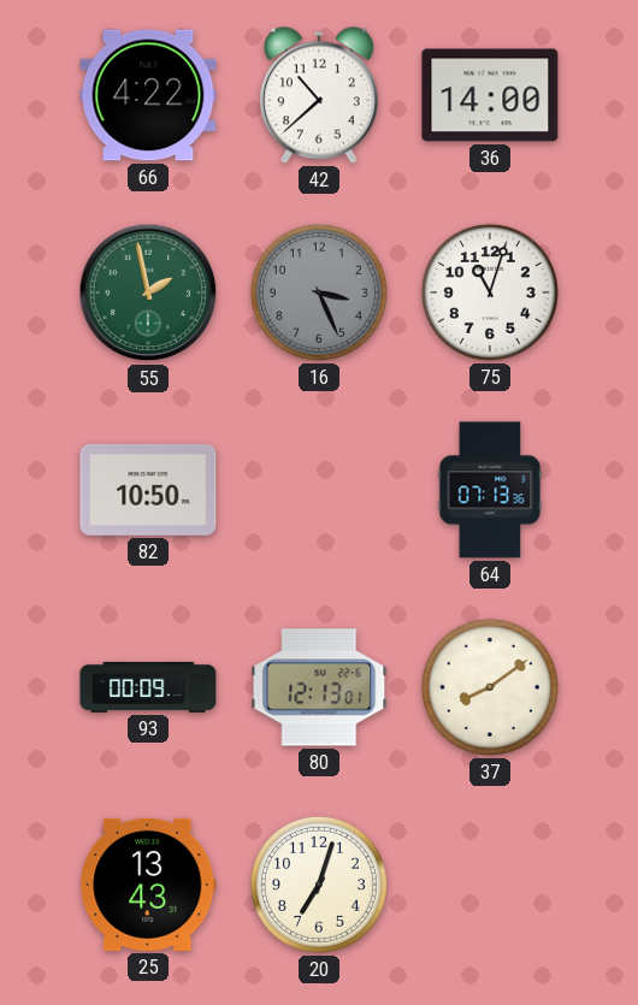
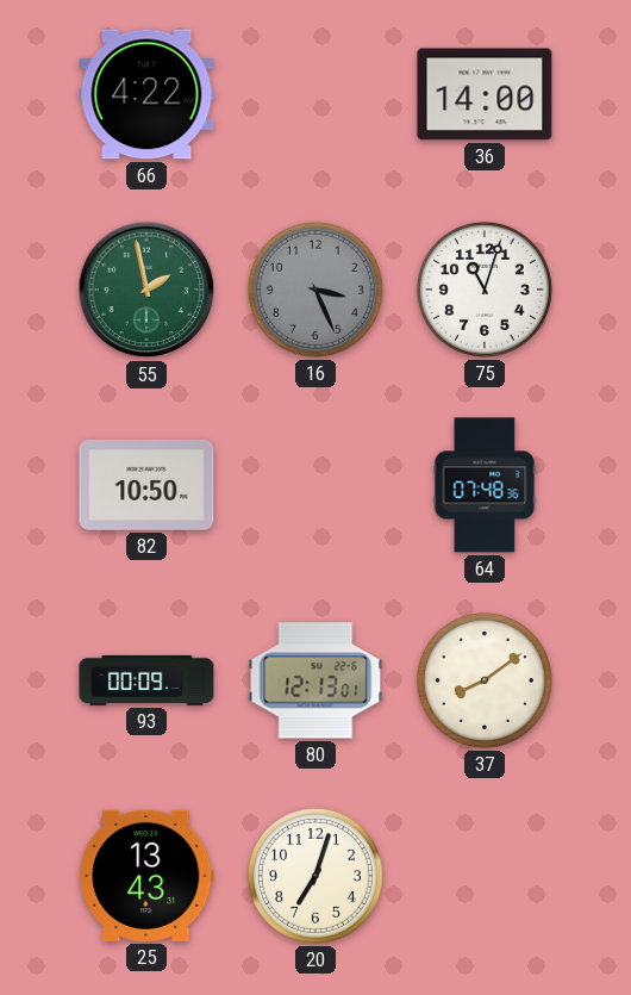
42: 10:38 -> none (319, 95)
64: 07:13 -> 07:48 (485, 485)
